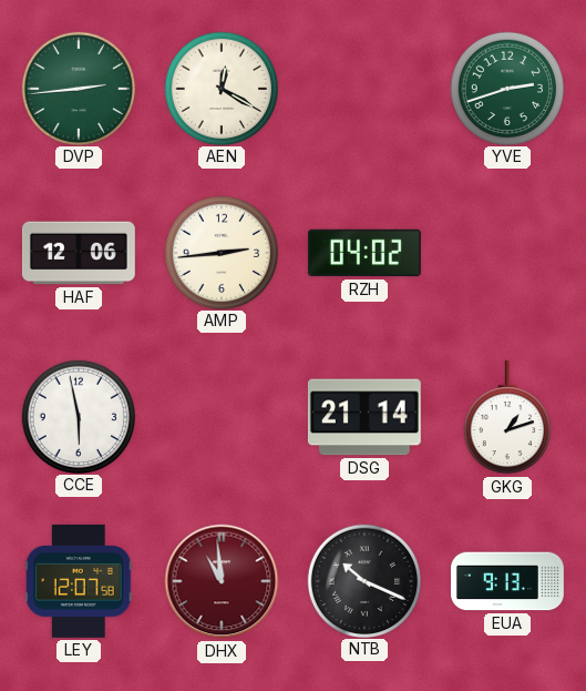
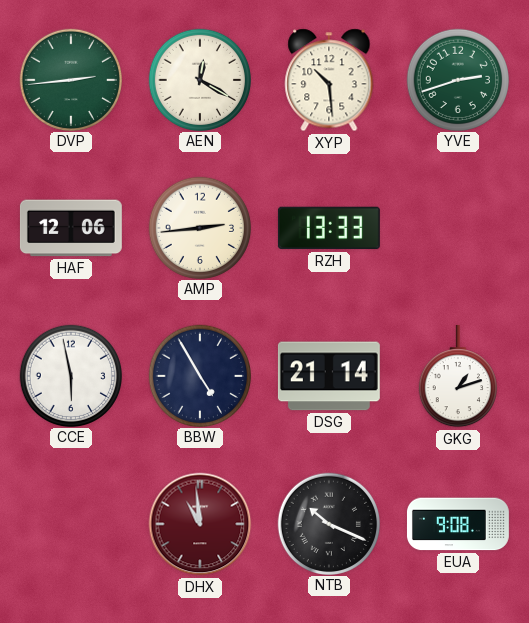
XYP: none -> 10:29 (329, 80)
RZH: 04:02 -> 13:33 (329, 228)
BBW: none -> 4:55 (199, 375)
LEY: 12:07 -> none (79, 581)
EUA: 9:13 -> 9:08 (458, 524)
